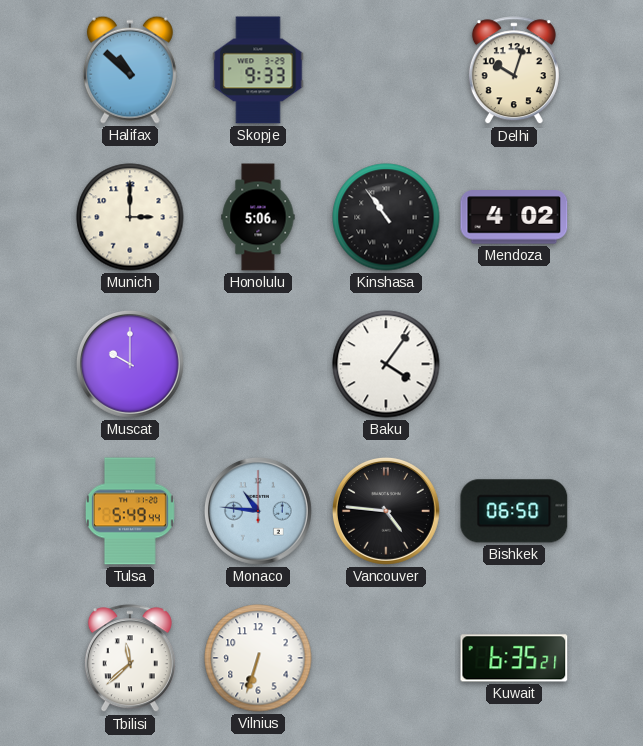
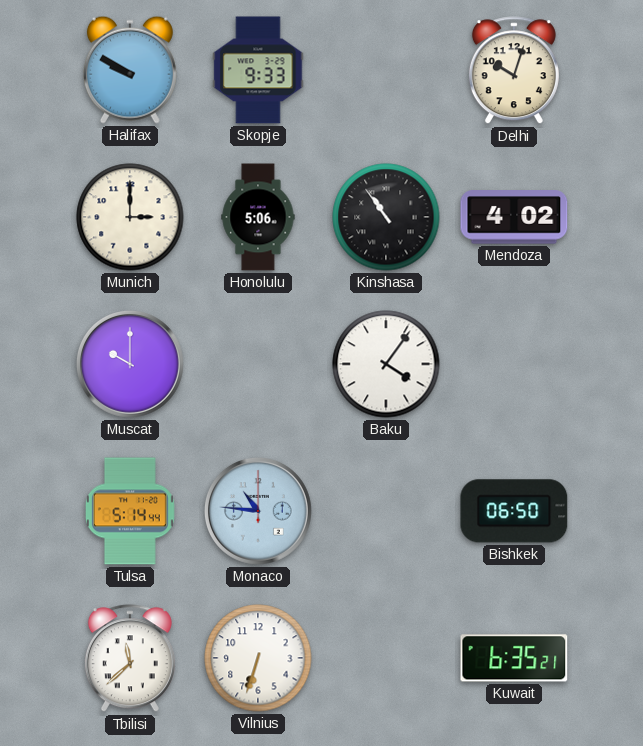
Halifax: 10:52 -> 9:50 (130, 70)
Tulsa: 5:49 -> 5:14 (130, 511)
Vancouver: 4:46 -> none (386, 511)
